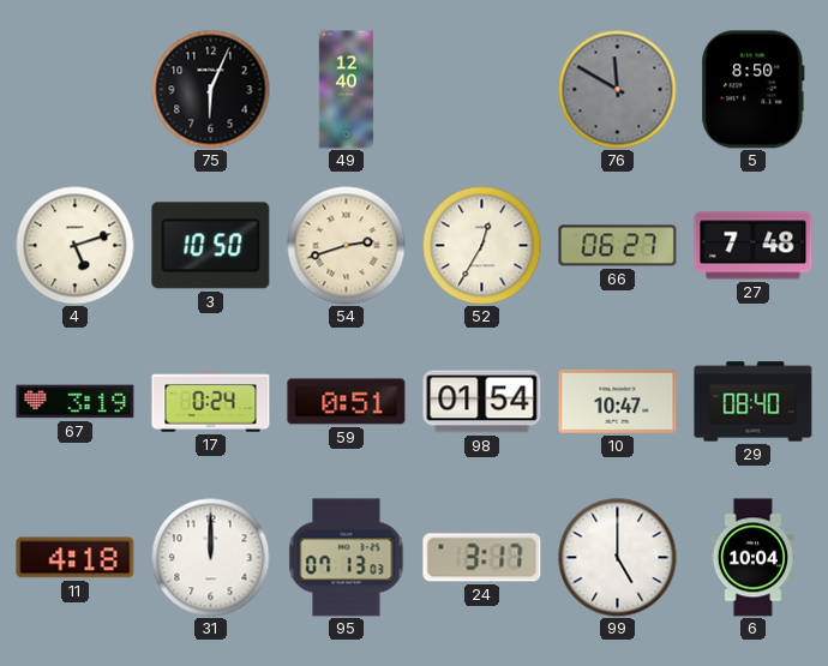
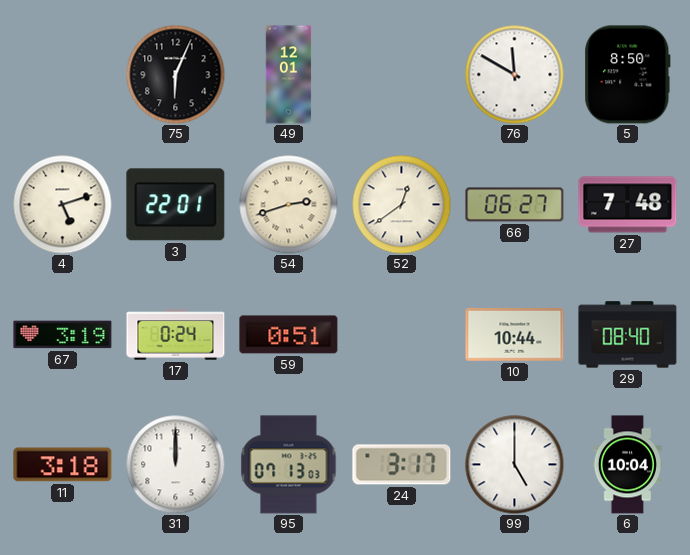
49: 12:40 -> 12:01 (289, 75)
76 dial: grey -> white (515, 75)
3: 10:50 -> 22:01 (176, 205)
52: 12:35 -> 12:39 (402, 205)
98: 01:54 -> none (482, 402)
10: 10:47 -> 10:44 (515, 335)
11: 4:18 -> 3:18 (63, 465)
